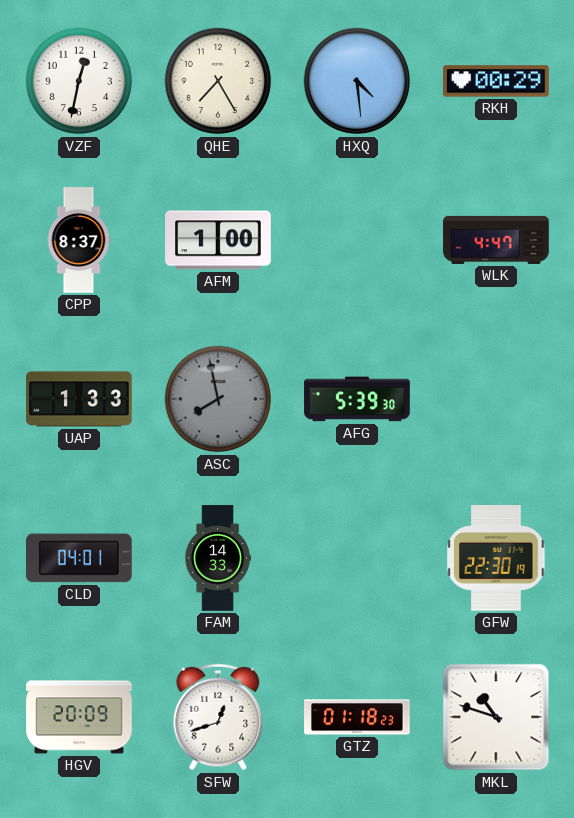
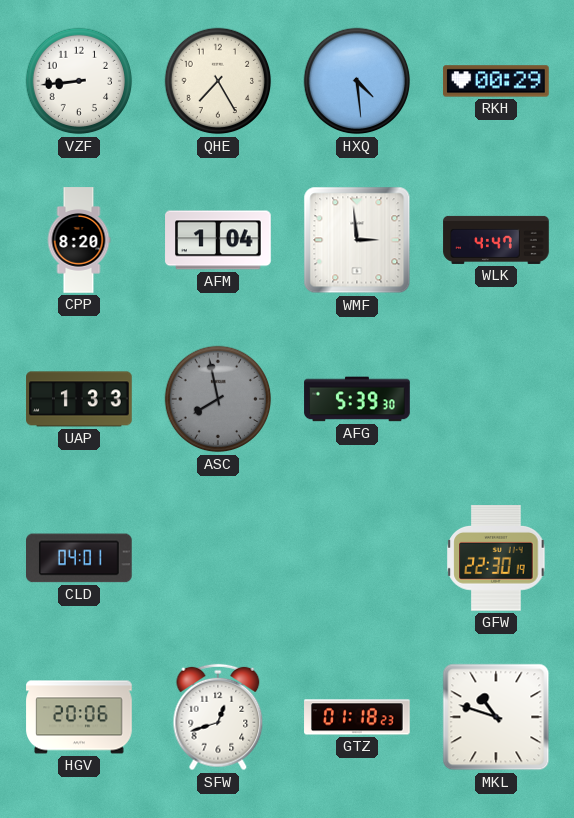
VZF: 12:32 -> 8:44 (79, 81)
CPP: 8:37 -> 8:20 (79, 240)
AFM: 1:00 -> 1:04 (218, 240)
WMF: none -> 2:59 (357, 240)
FAM: 14:33 -> none (218, 558)
HGV: 20:09 -> 20:06 (79, 717)
